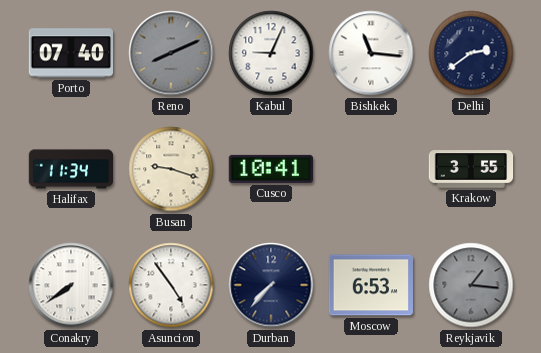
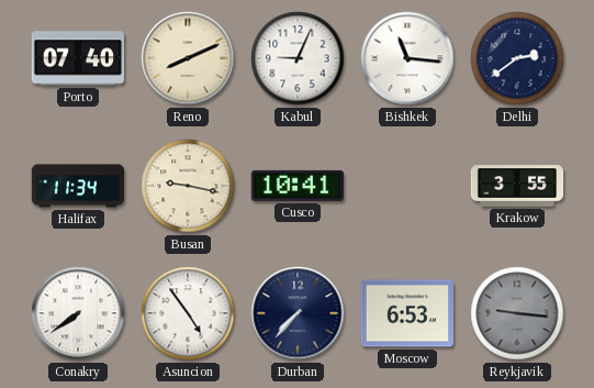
Reno dial: grey -> cream (188, 58)
Busan: 9:18 -> 9:17 (188, 186)
Reykjavik: 1:16 -> 9:16 (517, 313)
